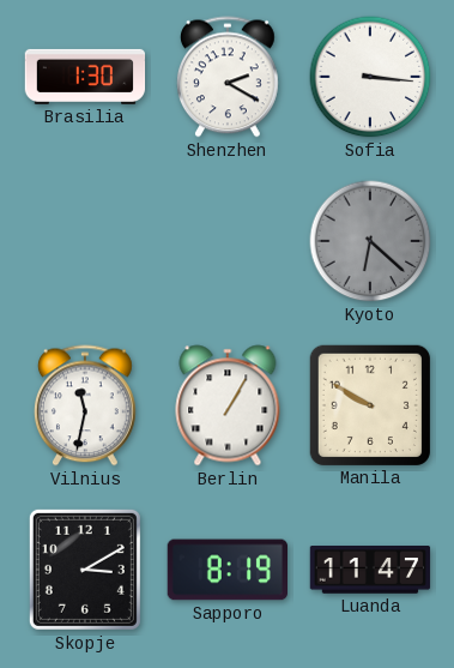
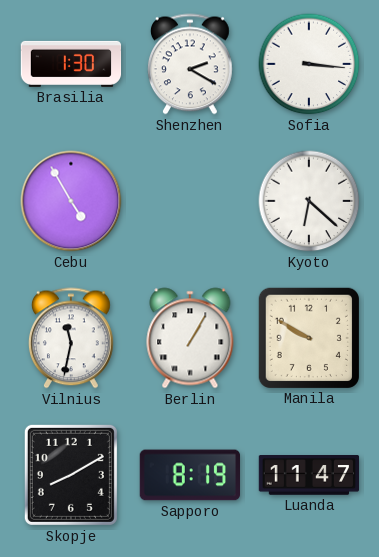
Cebu: none -> 4:55 (71, 201)
Kyoto dial: grey -> white (309, 201)
Skopje: 3:10 -> 8:10 (71, 475)
